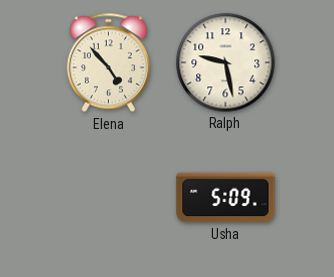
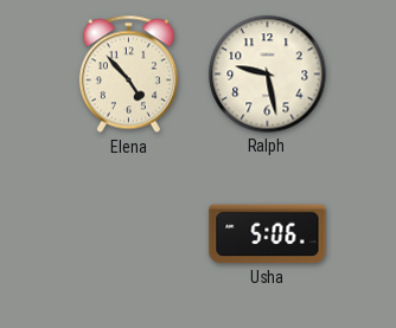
Usha: 5:09 -> 5:06 (268, 234)
